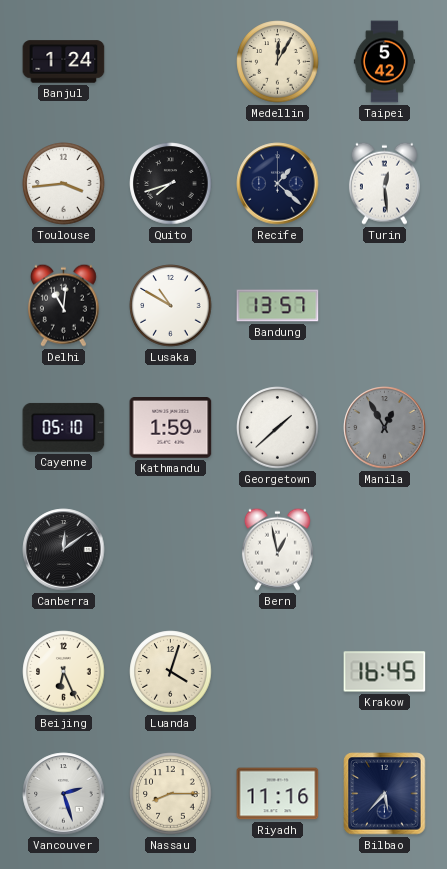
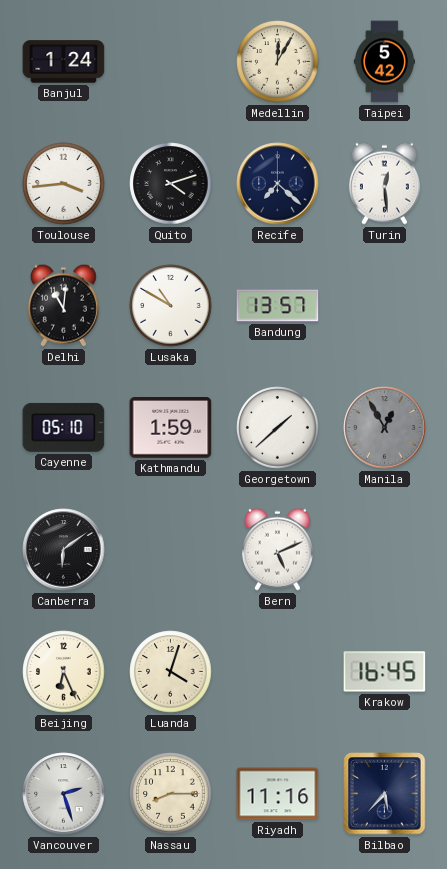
Quito: 7:42 -> 4:12 (171, 184)
Recife: 1:22 -> 7:22 (278, 184)
Canberra: 12:09 -> 6:09 (64, 550)
Bern: 12:58 -> 5:11 (277, 549)
